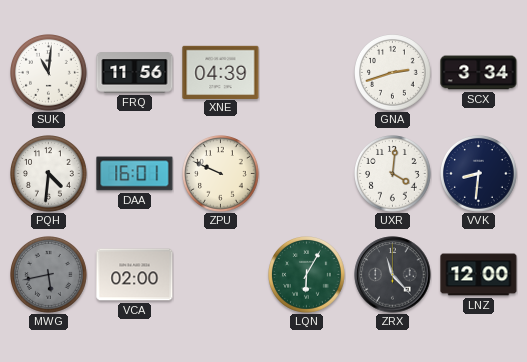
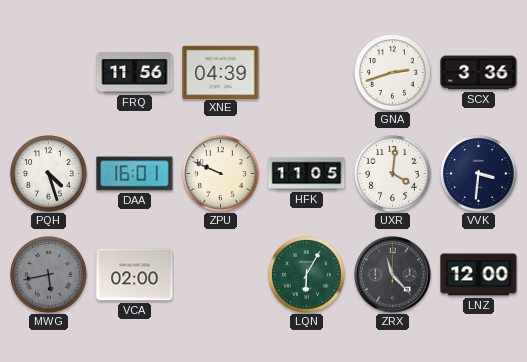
SUK: 11:01 -> none (49, 73)
SCX: 3:34 -> 3:36 (479, 73)
PQH: 4:31 -> 4:27 (49, 174)
HFK: none -> 11:05 (307, 174)
VVK: 8:31 -> 3:31 (479, 174)
